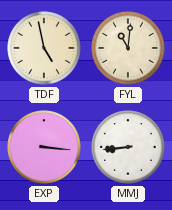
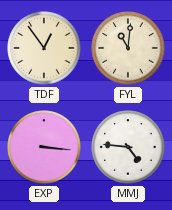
TDF: 4:58 -> 12:54 (44, 48)
MMJ: 8:44 -> 4:46 (128, 147)
